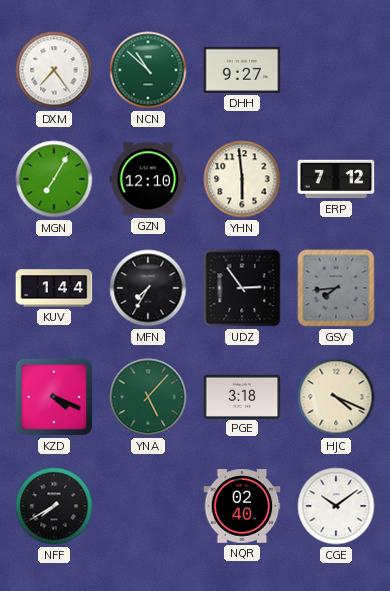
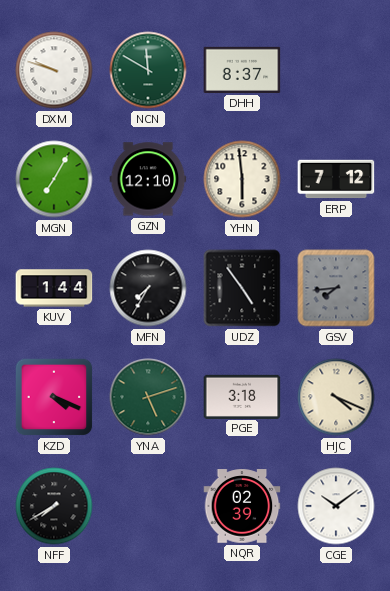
DXM: 7:24 -> 9:48 (54, 70)
NCN: 10:52 -> 11:50 (148, 70)
DHH: 9:27 -> 8:37 (242, 70)
UDZ: 2:54 -> 4:54 (242, 288)
YNA: 5:07 -> 5:12 (148, 397)
NQR: 02:40 -> 02:39 (242, 506)
